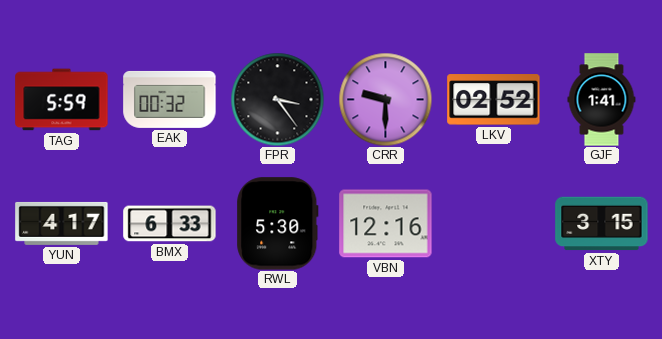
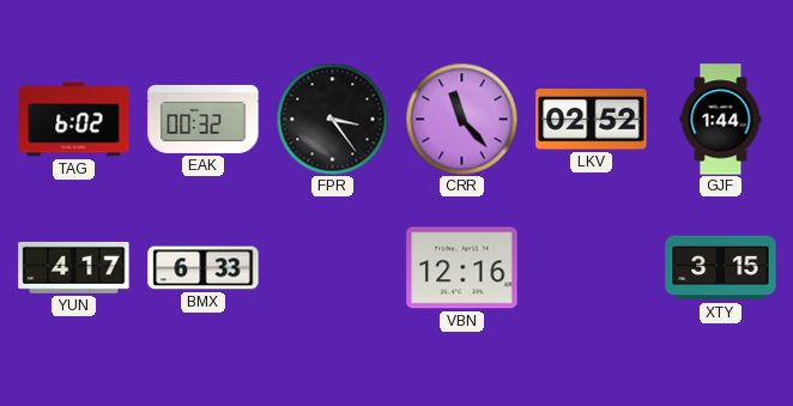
TAG: 5:59 -> 6:02 (74, 120)
CRR: 9:30 -> 11:23 (461, 119)
GJF: 1:41 -> 1:44 (721, 120)
RWL: 5:30 -> none (278, 224)
